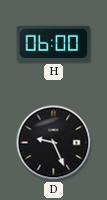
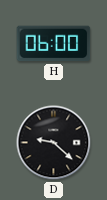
D: 9:26 -> 9:22 (54, 143)
